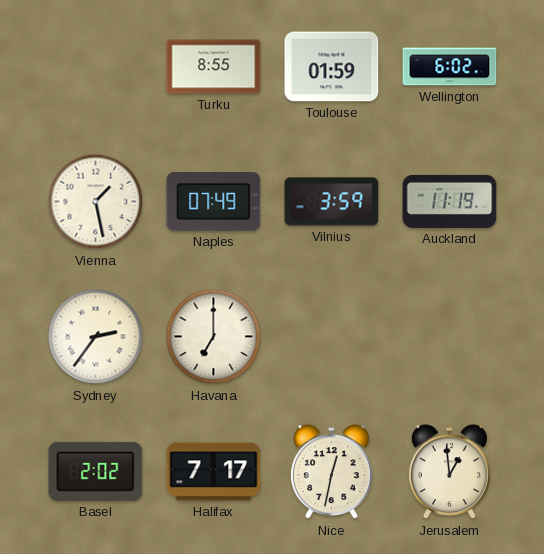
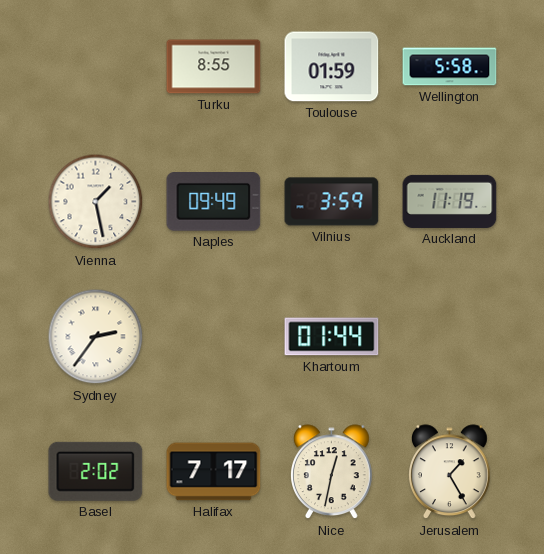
Wellington: 6:02 -> 5:58 (450, 67)
Naples: 07:49 -> 09:49 (214, 202)
Havana: 7:00 -> none (214, 337)
Khartoum: none -> 01:44 (332, 337)
Jerusalem: 12:59 -> 1:25 (450, 472)
